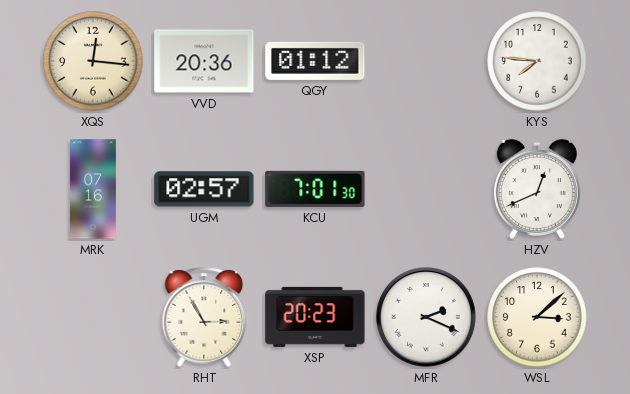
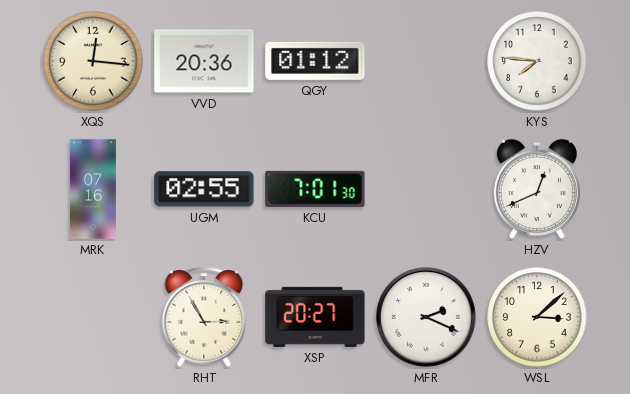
UGM: 02:57 -> 02:55 (204, 189)
XSP: 20:23 -> 20:27 (315, 317)
